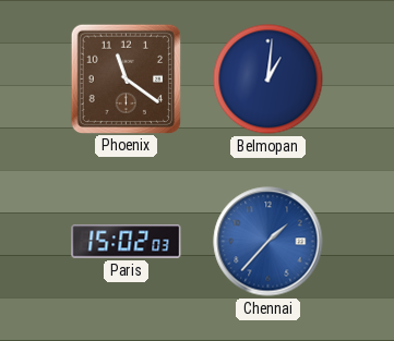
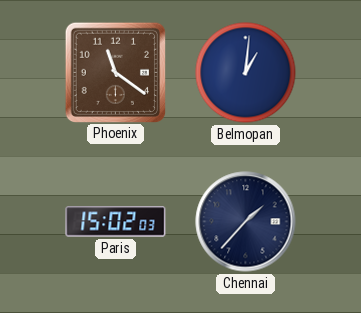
Chennai dial: blue -> navy (246, 222)
